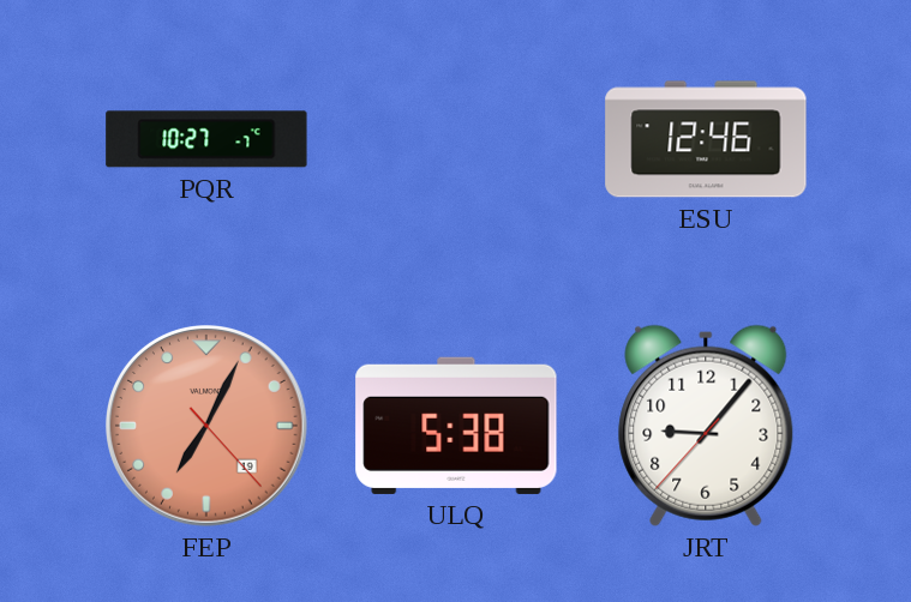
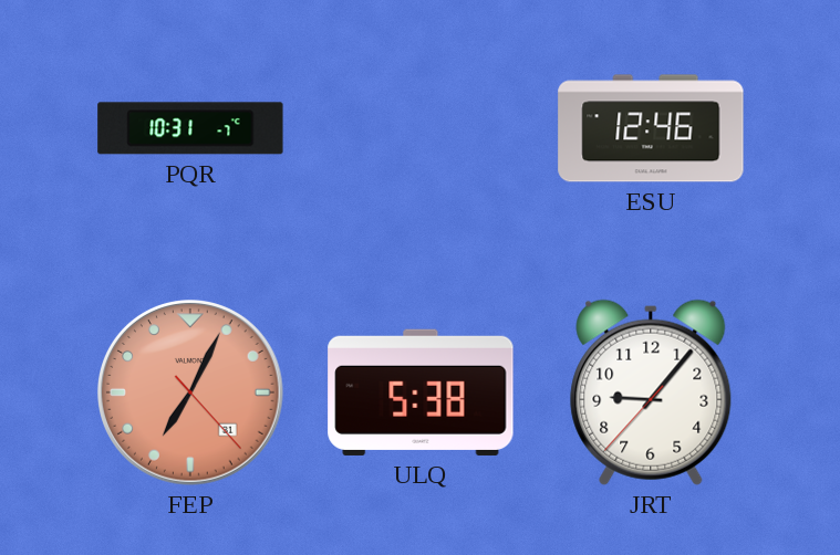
PQR: 10:27 -> 10:31 (190, 128)
FEP date: 19 -> 31 (191, 394)
